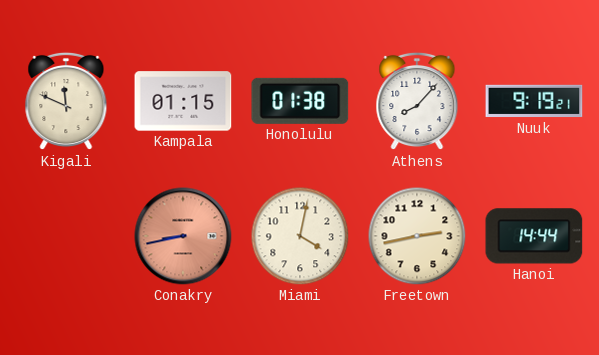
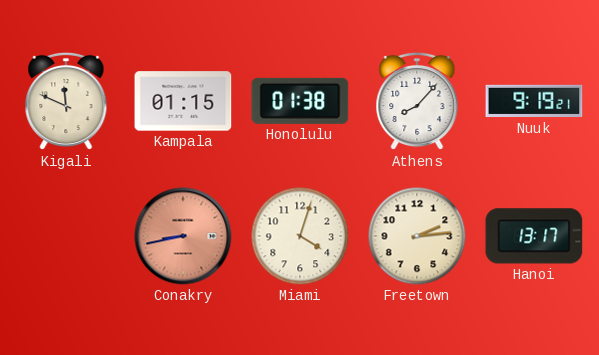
Miami: 4:02 -> 4:03 (300, 236)
Freetown: 2:43 -> 2:14 (417, 236)
Hanoi: 14:44 -> 13:17 (534, 236)
